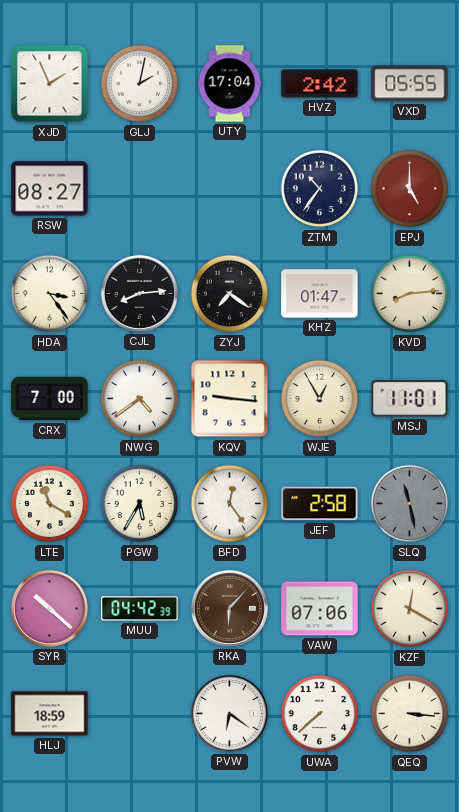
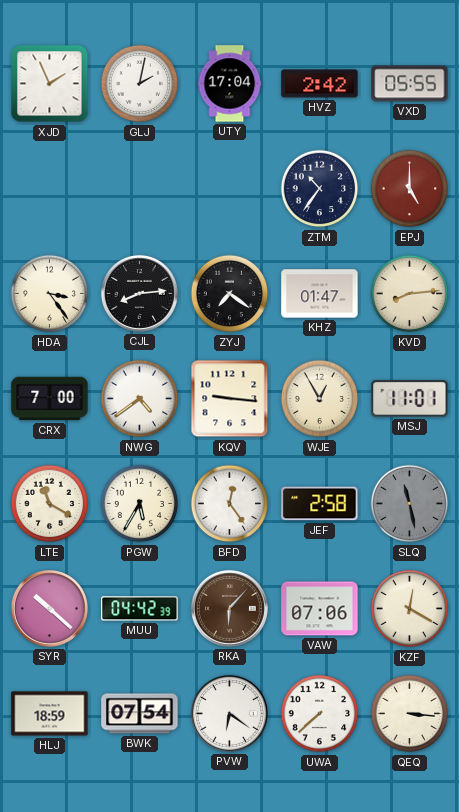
RSW: 08:27 -> none (50, 189)
BWK: none -> 07:54 (140, 714)
